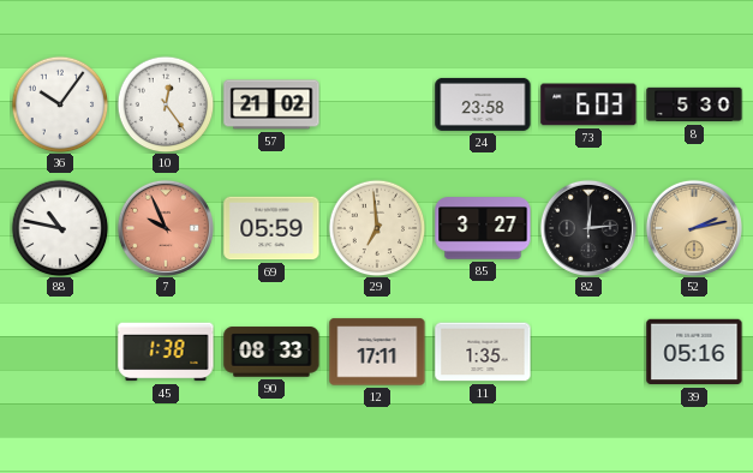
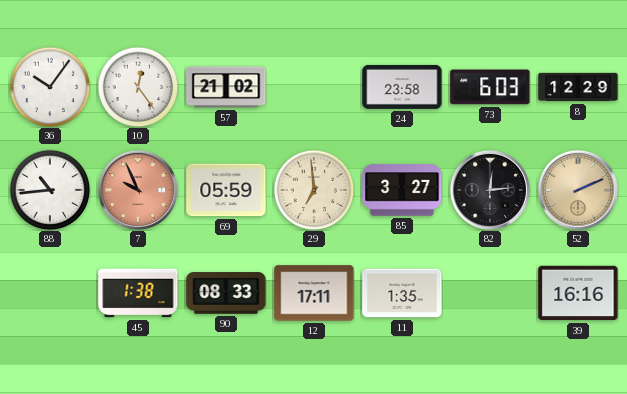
8: 5:30 -> 12:29 (578, 87)
88: 10:47 -> 10:44 (50, 190)
52: 2:13 -> 2:11 (578, 190)
39: 05:16 -> 16:16 (578, 293)
